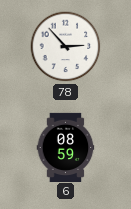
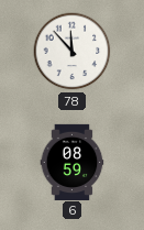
78: 2:53 -> 11:53 (73, 52)
